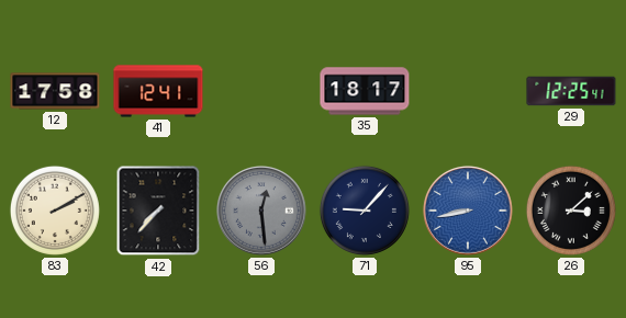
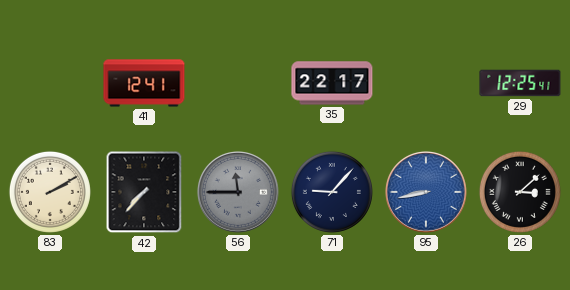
12: 17:58 -> none (55, 91)
35: 18:17 -> 22:17 (332, 83)
56: 12:29 -> 11:45 (238, 192)
